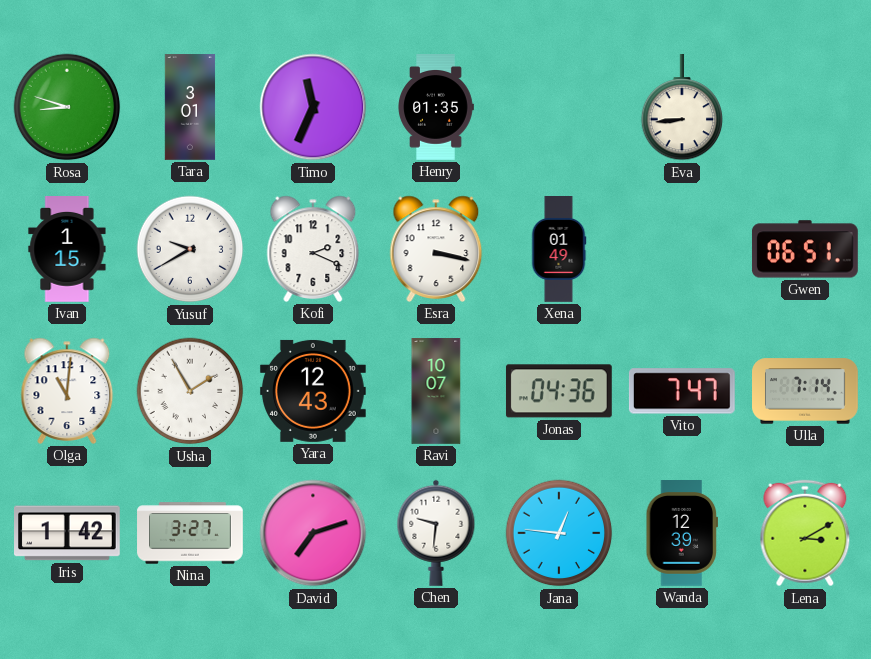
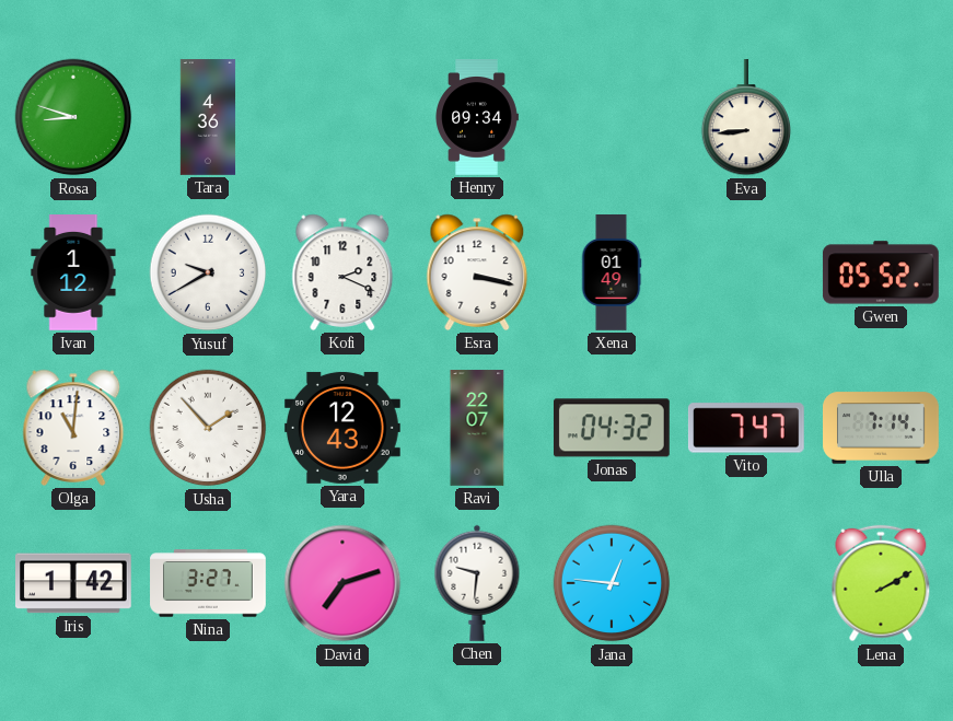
Tara: 3:01 -> 4:36 (208, 117)
Timo: 11:34 -> none (313, 107)
Henry: 01:35 -> 09:34 (477, 118)
Ivan: 1:15 -> 1:12 (73, 274)
Gwen: 06:51 -> 05:52 (881, 272)
Usha: 1:55 -> 1:53 (208, 428)
Ravi: 10:07 -> 22:07 (477, 428)
Jonas: 04:36 -> 04:32 (612, 428)
Wanda: 12:39 -> none (682, 534)
Lena: 3:10 -> 2:10 (881, 583)
